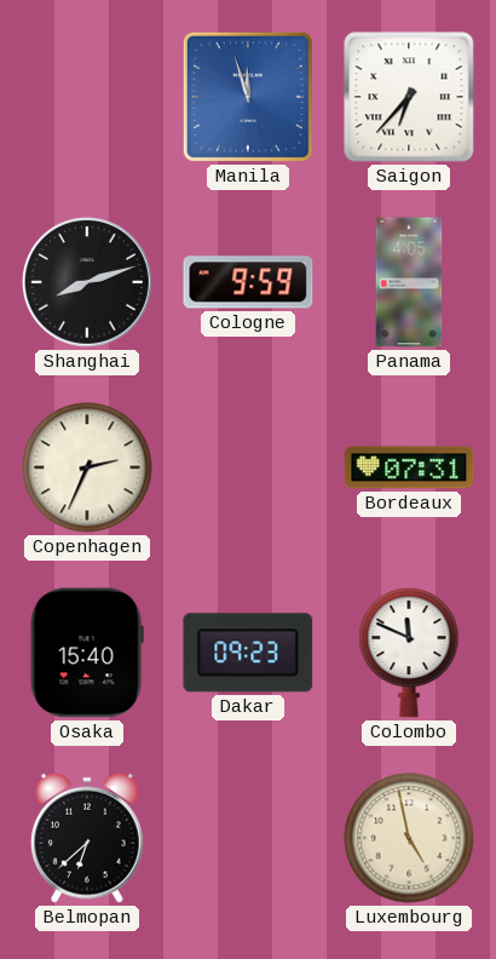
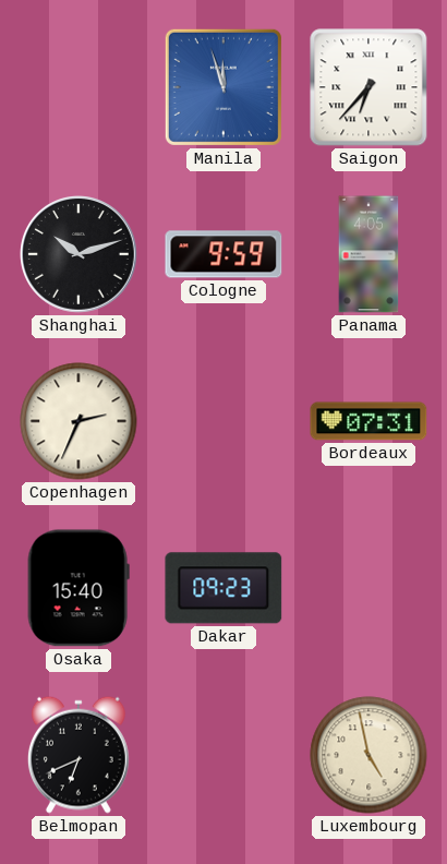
Shanghai: 8:12 -> 10:12 (80, 255)
Colombo: 11:49 -> none (409, 653)
Belmopan: 6:38 -> 6:41 (78, 755)
